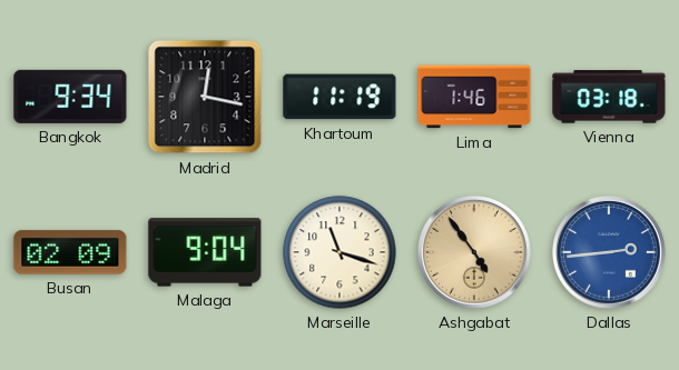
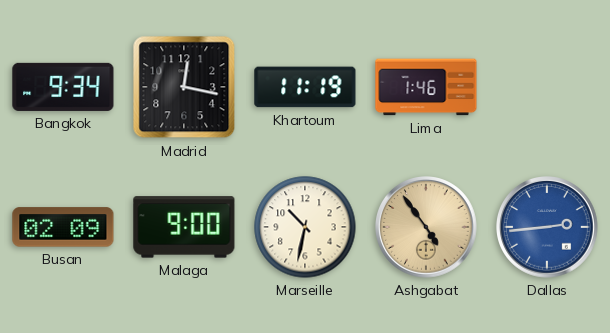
Vienna: 03:18 -> none (609, 97)
Malaga: 9:04 -> 9:00 (184, 227)
Marseille: 11:18 -> 10:32 (305, 227)
